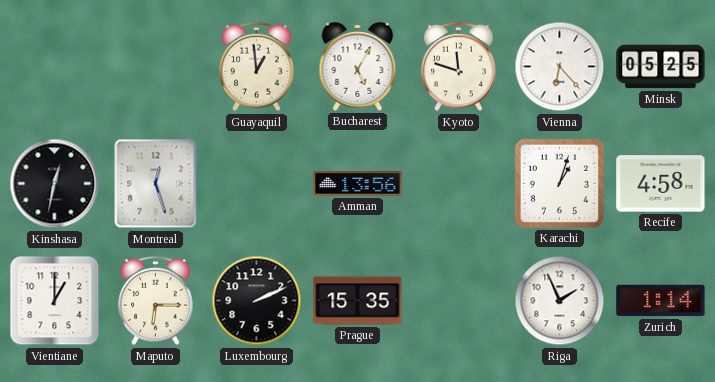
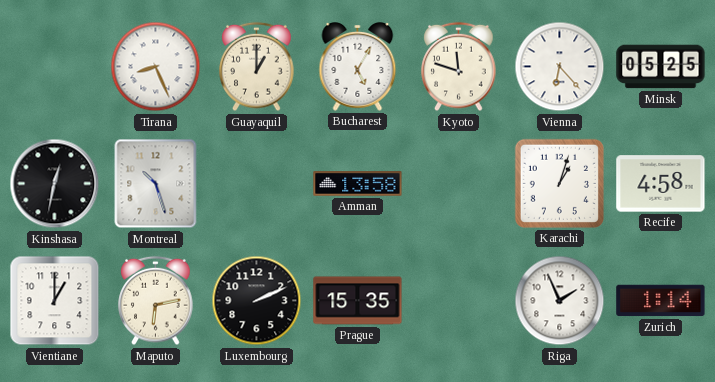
Tirana: none -> 8:26 (156, 67)
Guayaquil: 12:59 -> 1:00 (257, 67)
Montreal: 12:27 -> 10:27 (156, 184)
Amman: 13:56 -> 13:58 (358, 184)
Maputo: 6:15 -> 6:13 (156, 301)
